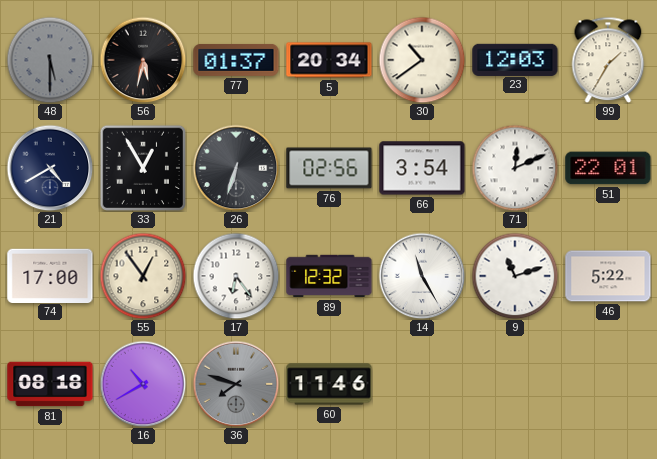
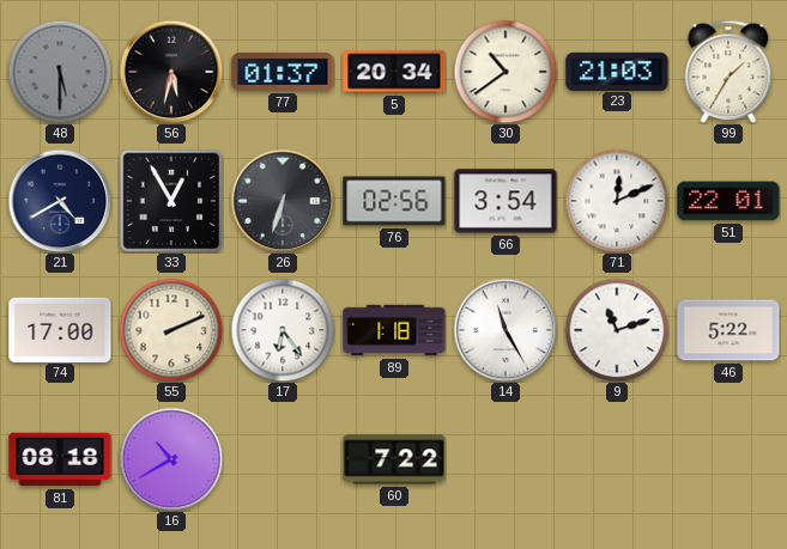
23: 12:03 -> 21:03 (617, 71)
55: 12:54 -> 2:11 (171, 330)
89: 12:32 -> 1:18 (394, 330)
36: 7:48 -> none (236, 384)
60: 11:46 -> 7:22 (394, 459)
